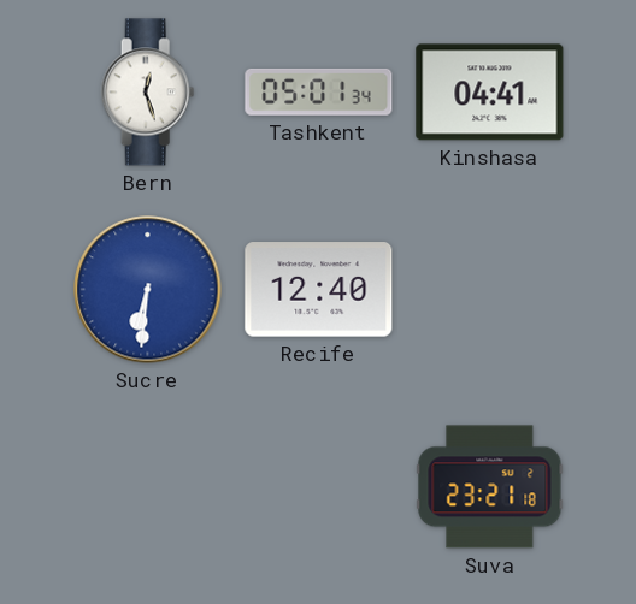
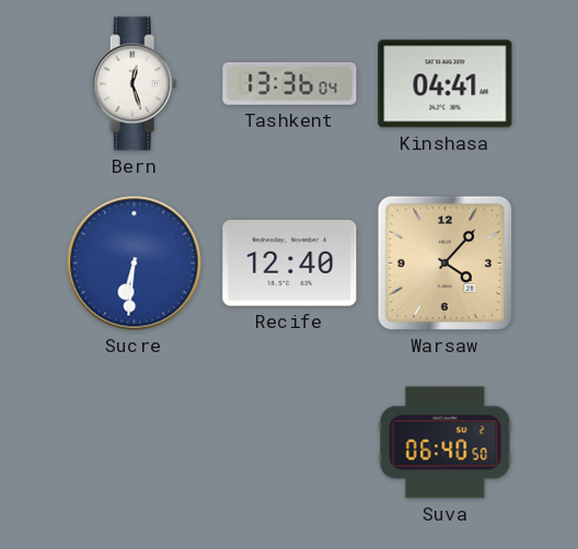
Tashkent: 05:01 -> 13:36 (290, 83)
Warsaw: none -> 4:07 (444, 262)
Suva: 23:21 -> 06:40 (446, 443)
